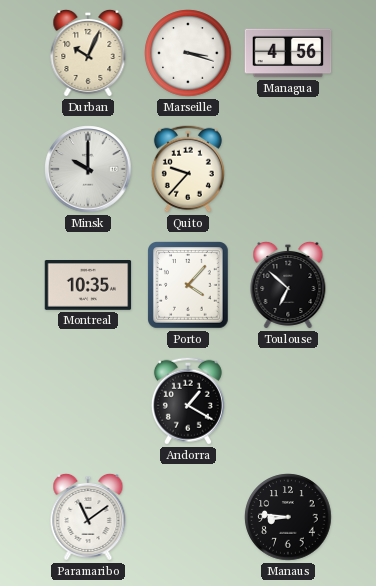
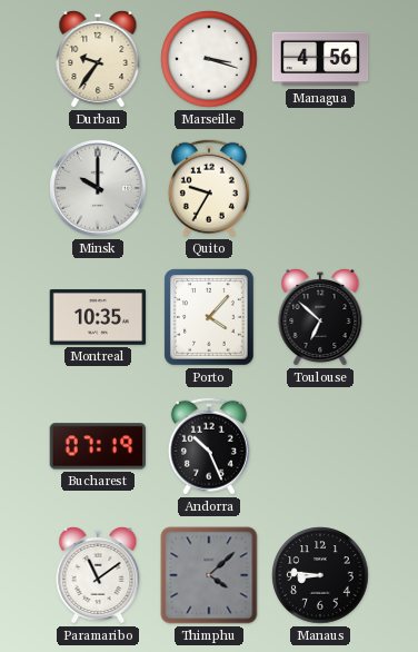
Durban: 10:04 -> 9:36 (98, 59)
Quito: 9:37 -> 9:35 (209, 188)
Bucharest: none -> 07:19 (98, 446)
Andorra: 1:20 -> 10:26 (209, 446)
Thimphu: none -> 4:08 (209, 575)
